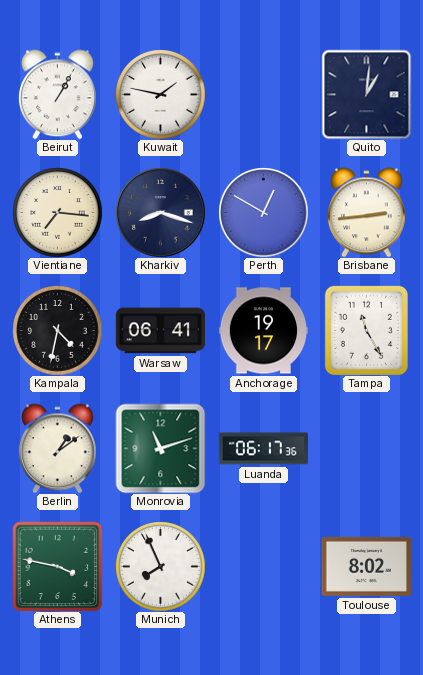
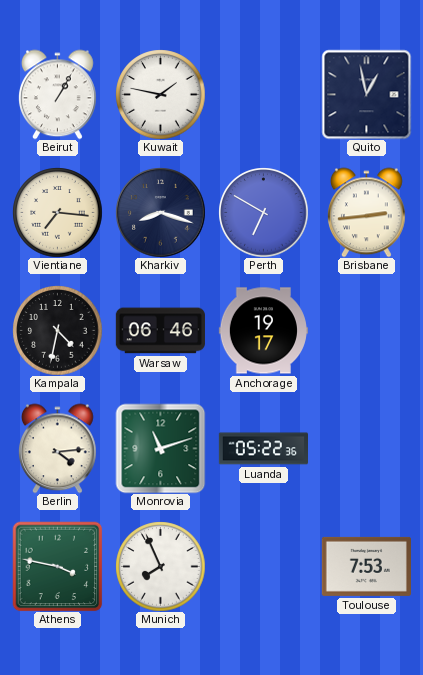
Quito: 1:01 -> 12:58 (366, 94)
Perth: 12:50 -> 6:50 (263, 212)
Warsaw: 06:41 -> 06:46 (160, 331)
Tampa: 11:25 -> none (366, 330)
Berlin: 1:09 -> 4:14 (57, 448)
Luanda: 06:17 -> 05:22 (263, 449)
Toulouse: 8:02 -> 7:53 (366, 566)
